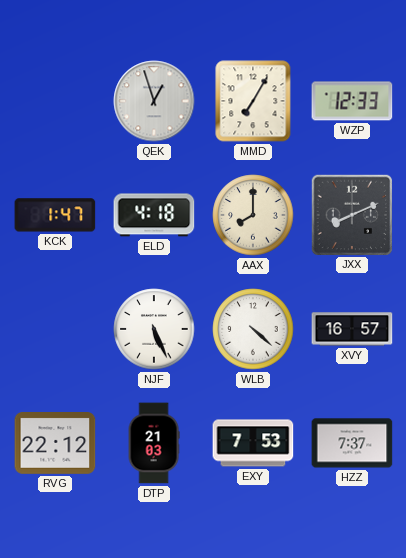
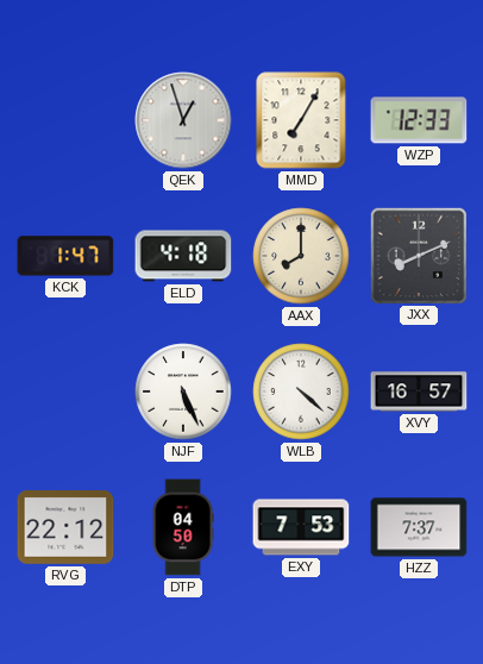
DTP: 21:03 -> 04:50 (183, 527)
